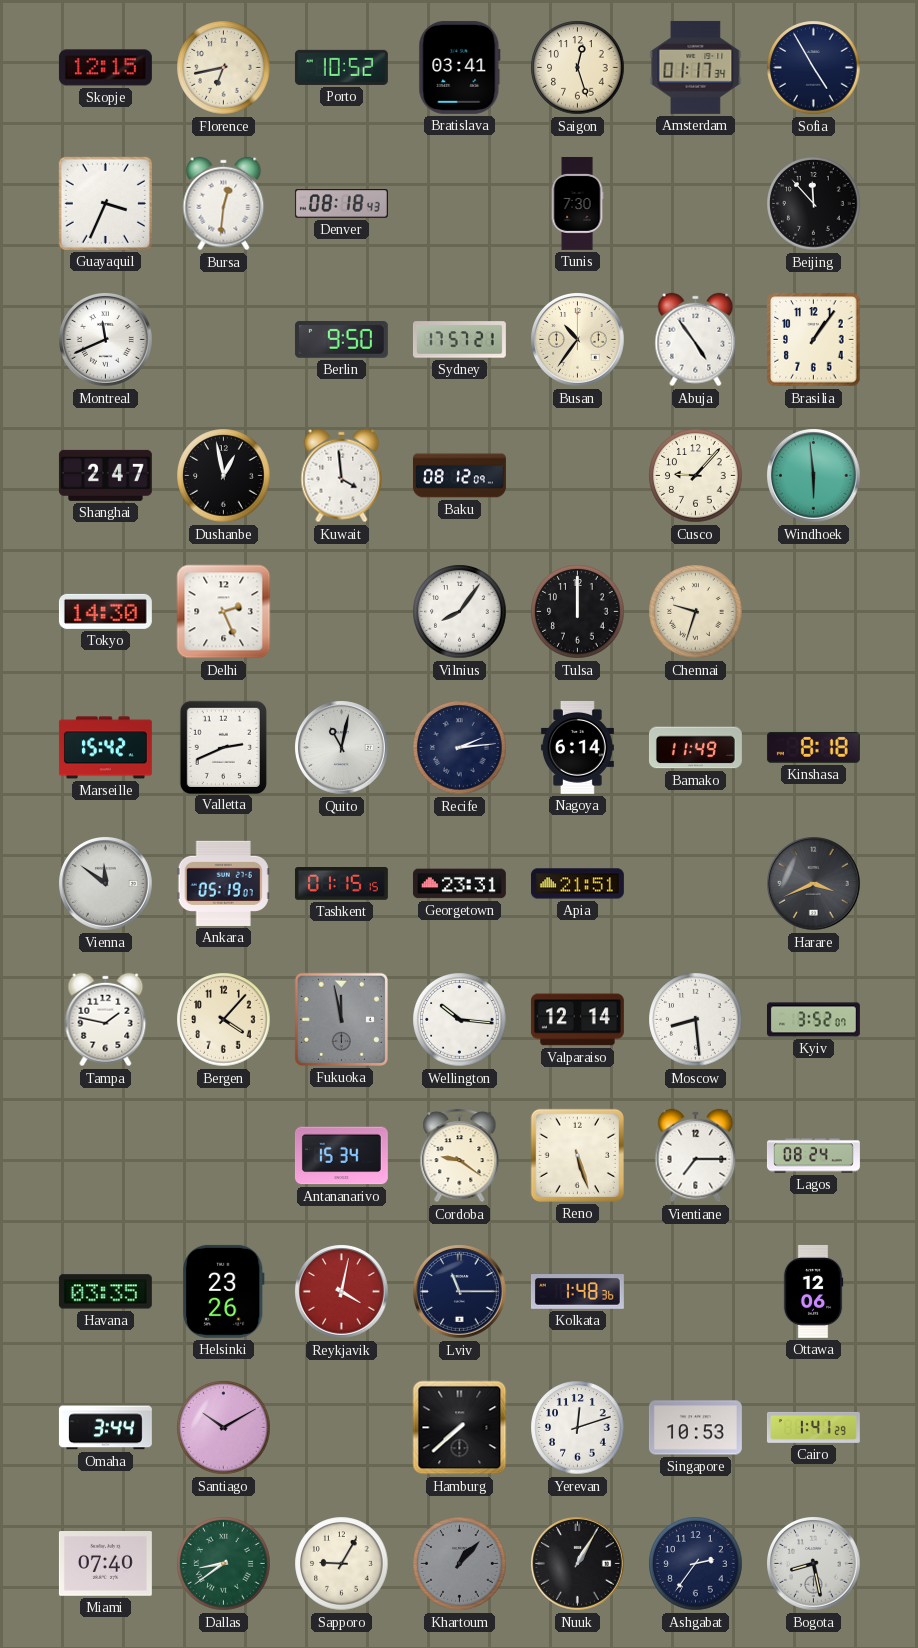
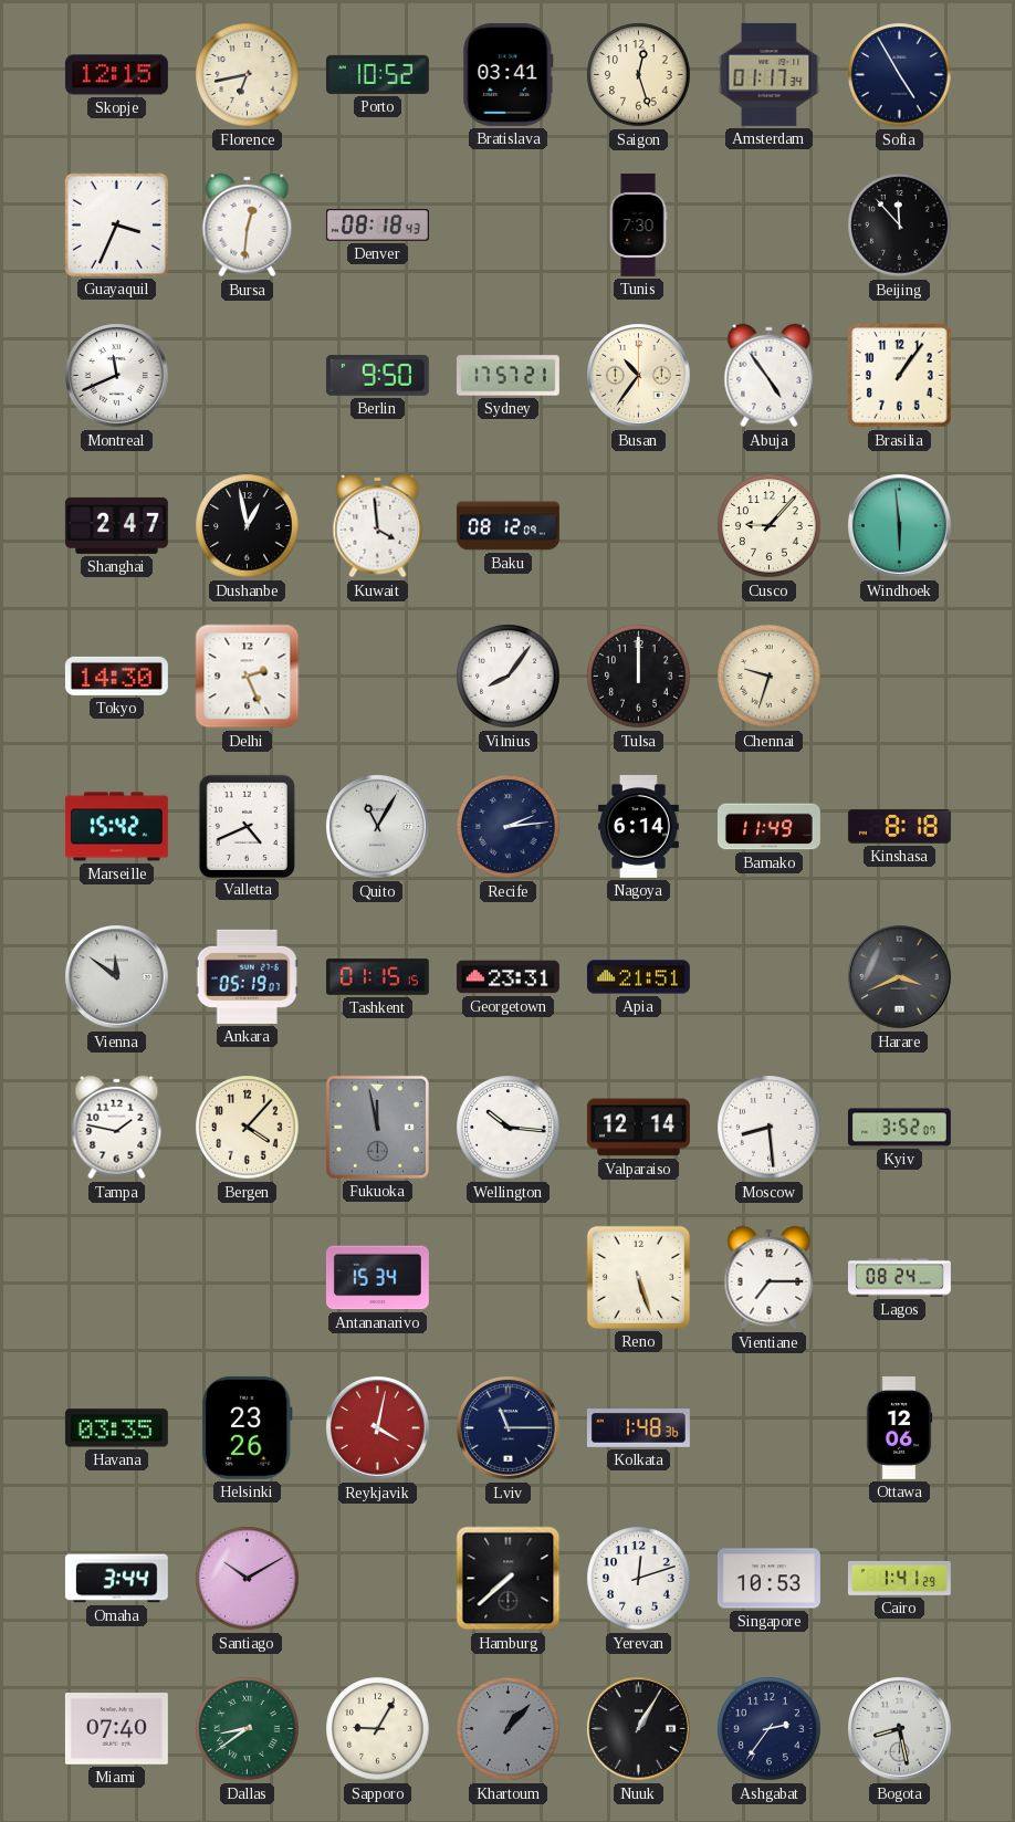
Valletta: 2:41 -> 4:41 (247, 826)
Quito: 11:02 -> 11:05 (378, 827)
Cordoba: 9:21 -> none (460, 1155)
